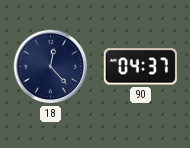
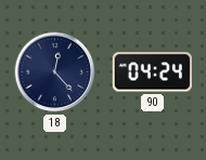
90: 04:37 -> 04:24 (152, 72)
